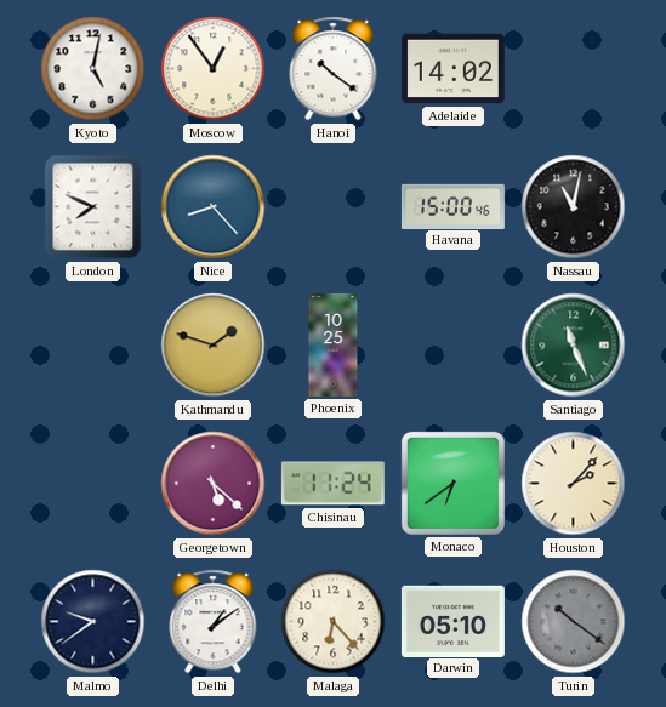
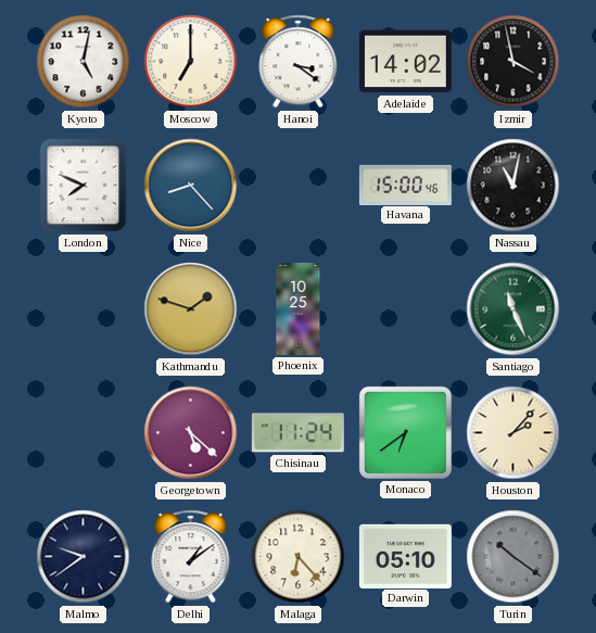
Moscow: 12:54 -> 7:00 (191, 62)
Hanoi: 10:21 -> 3:21 (299, 62)
Izmir: none -> 3:58 (513, 62)
